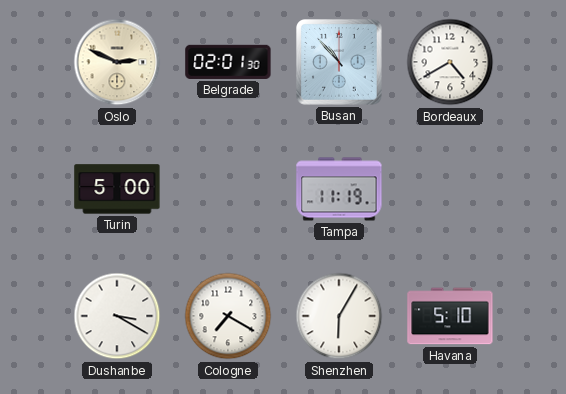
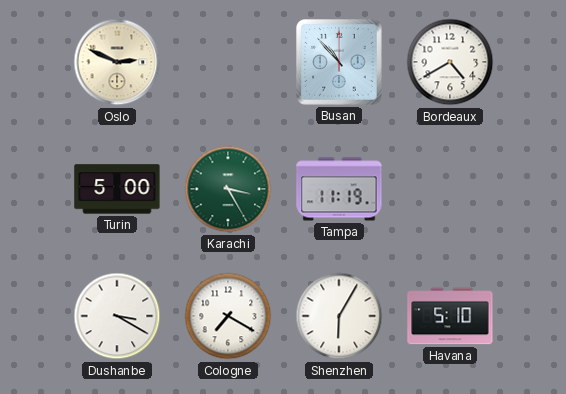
Belgrade: 02:01 -> none (228, 62)
Karachi: none -> 3:25 (228, 189)
